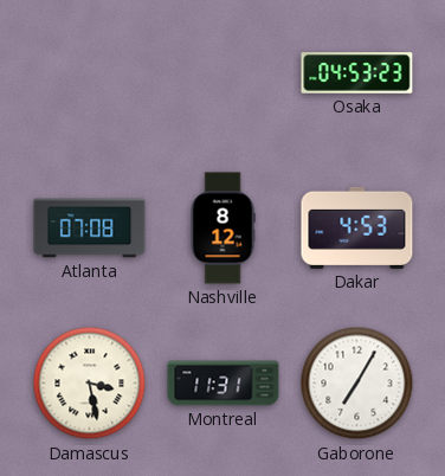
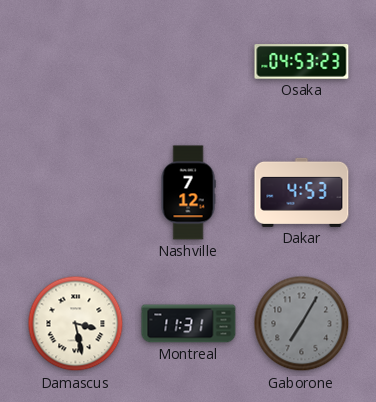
Atlanta: 07:08 -> none (90, 229)
Nashville: 8:12 -> 7:12 (188, 193)
Gaborone dial: white -> grey (302, 324)
